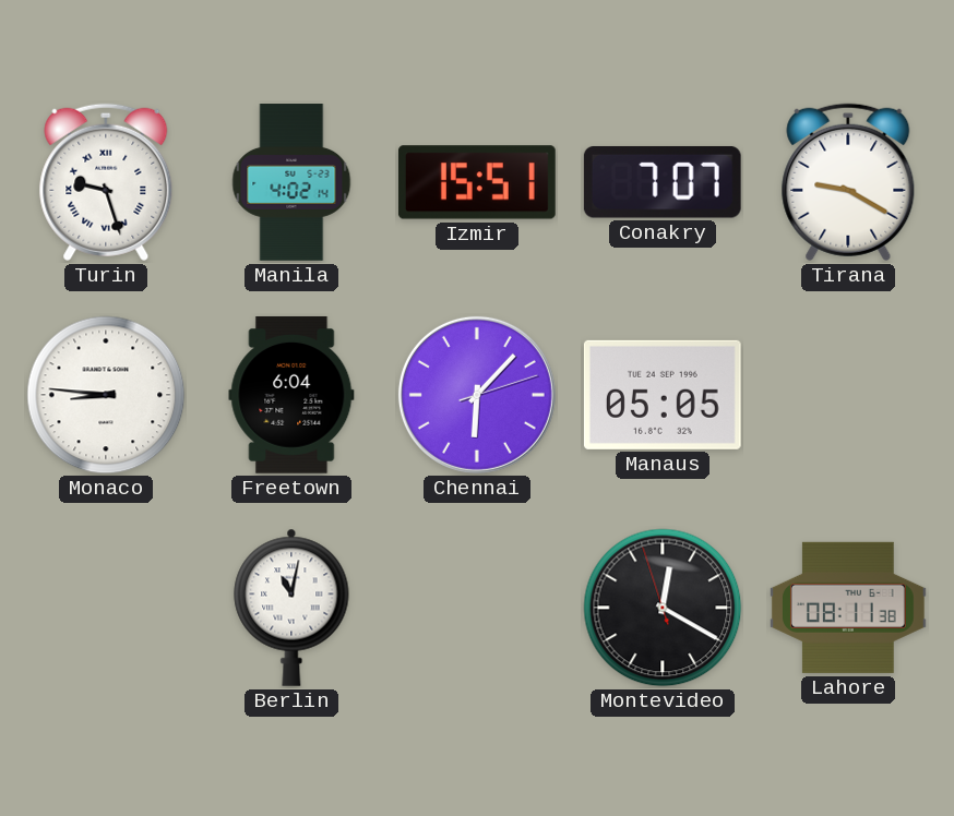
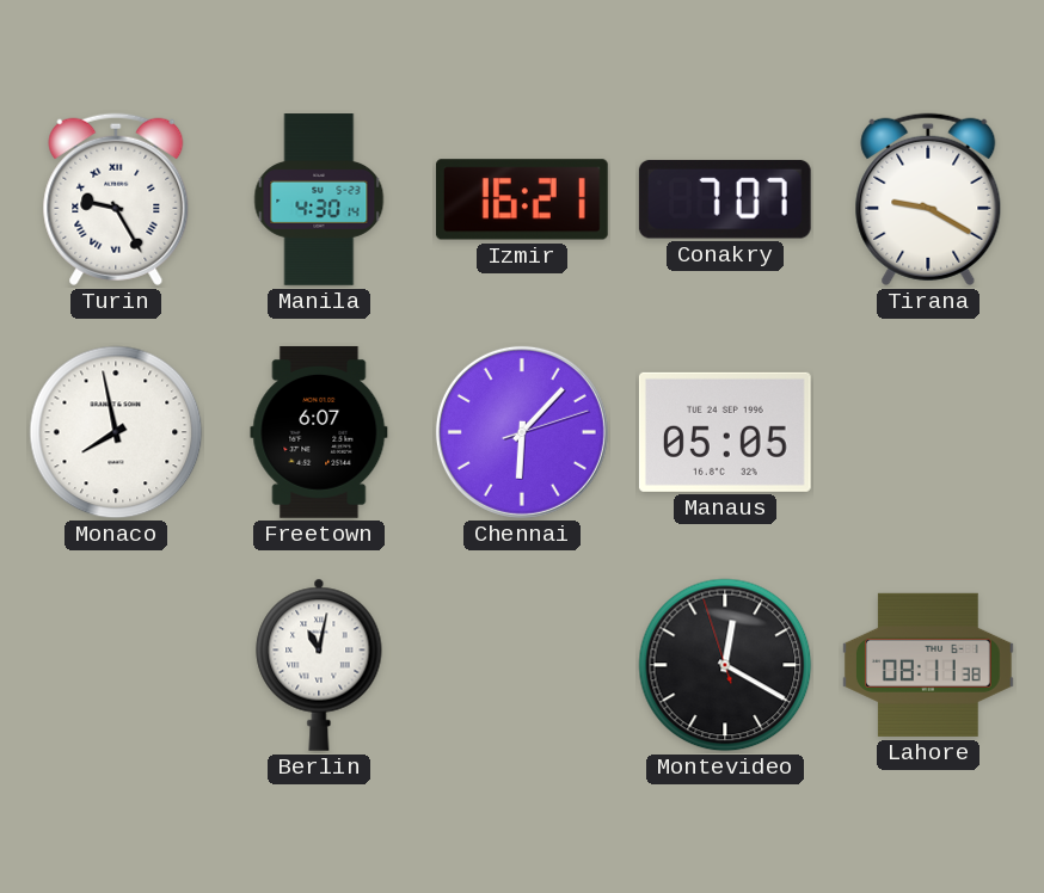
Turin: 9:27 -> 9:25 (116, 199)
Manila: 4:02 -> 4:30 (319, 199)
Izmir: 15:51 -> 16:21 (522, 199)
Monaco: 8:46 -> 7:58 (116, 432)
Freetown: 6:04 -> 6:07 (319, 432)
